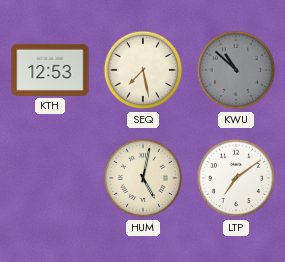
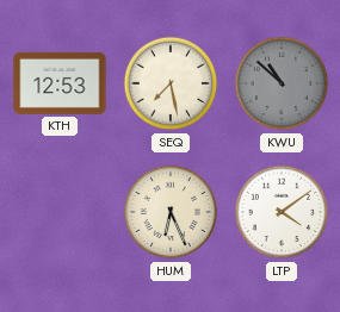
HUM: 5:02 -> 6:26 (171, 212)
LTP: 7:09 -> 4:09 (282, 212)
